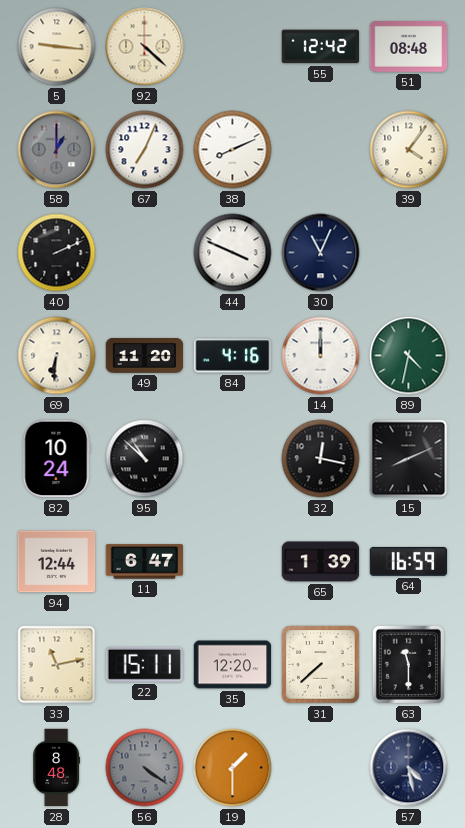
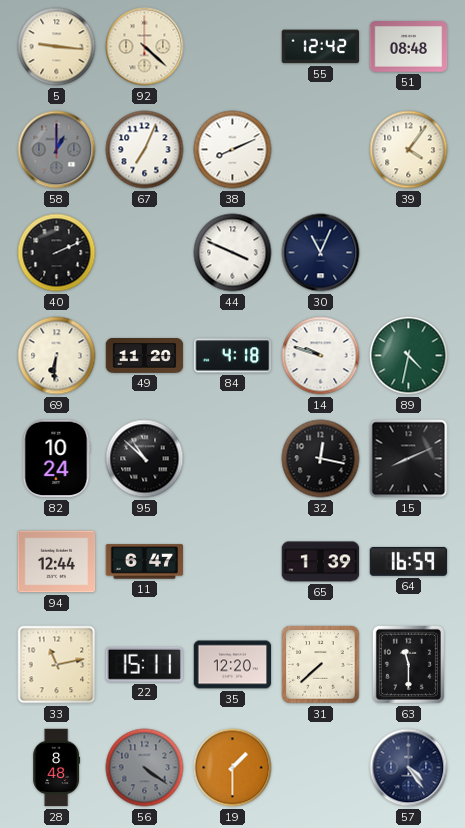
84: 4:16 -> 4:18 (233, 356)
14: 12:00 -> 9:48 (321, 356)
57: 4:28 -> 4:24 (409, 768)
